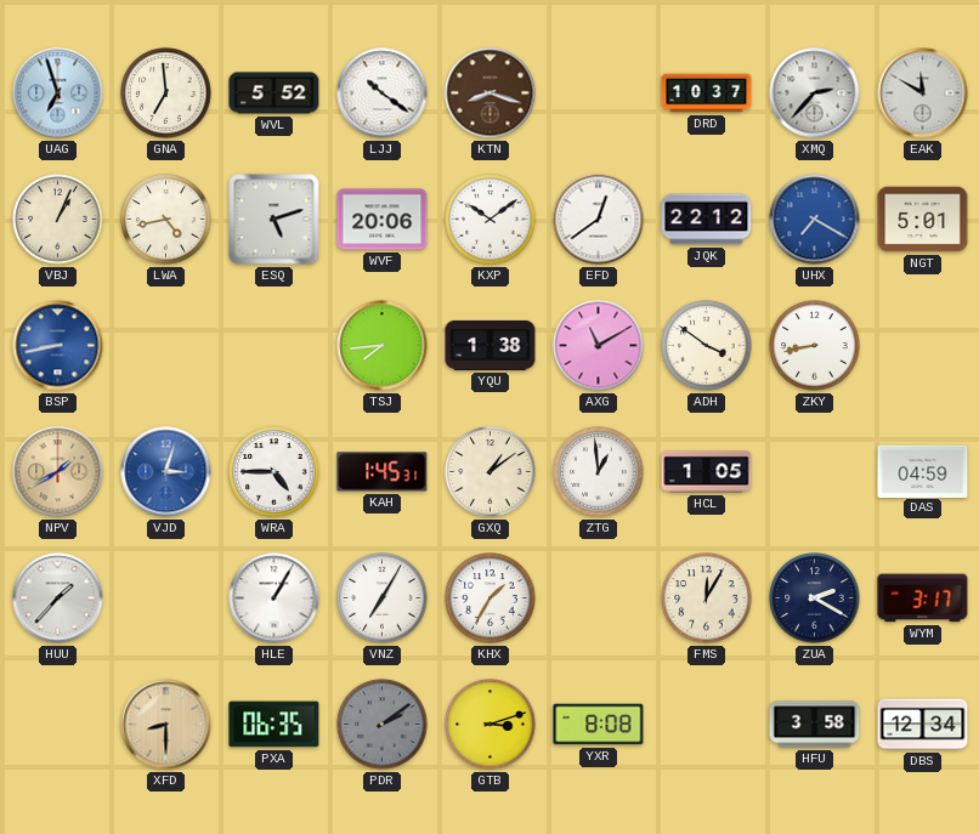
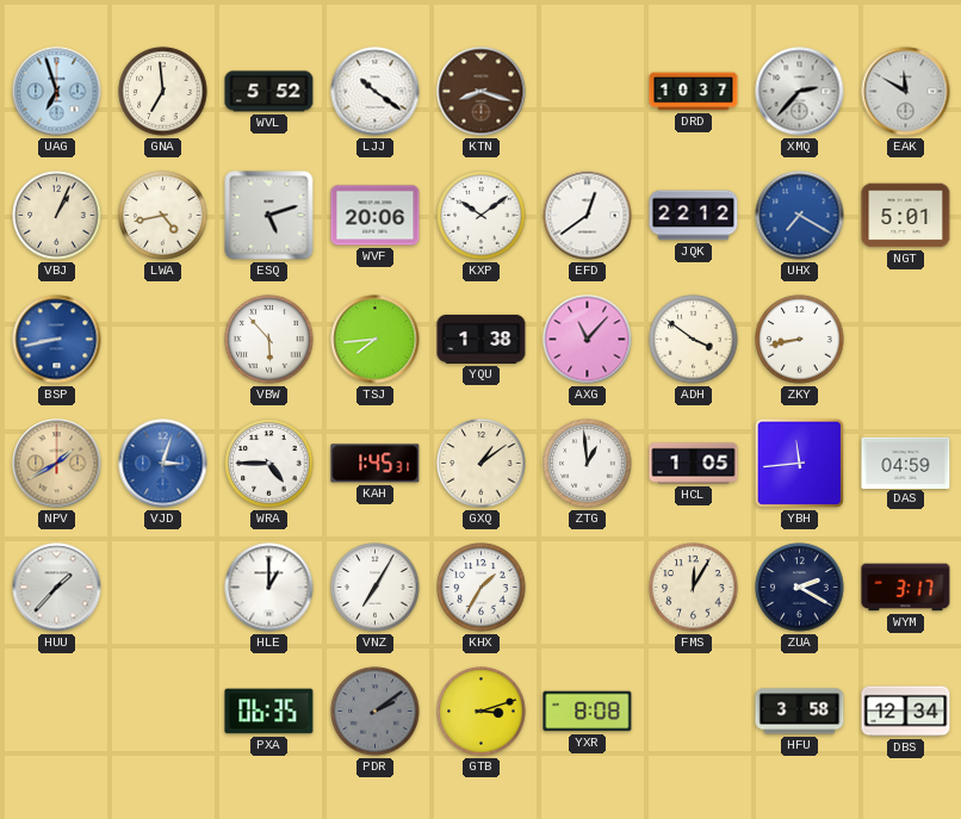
VBW: none -> 5:53 (269, 340)
AXG: 11:10 -> 11:07 (588, 340)
YBH: none -> 11:44 (799, 463)
HLE: 1:05 -> 1:00 (269, 588)
XFD: 8:30 -> none (166, 725)
